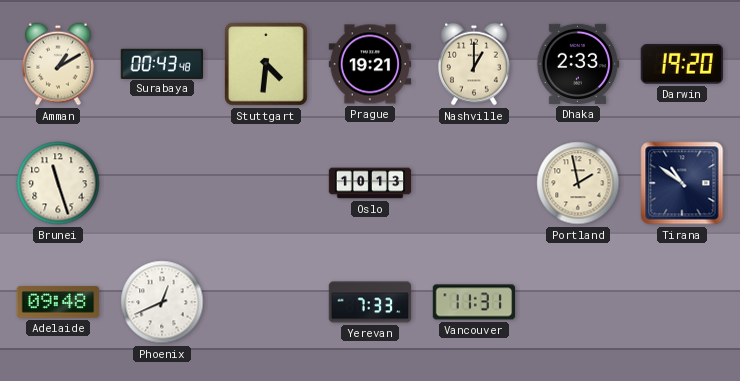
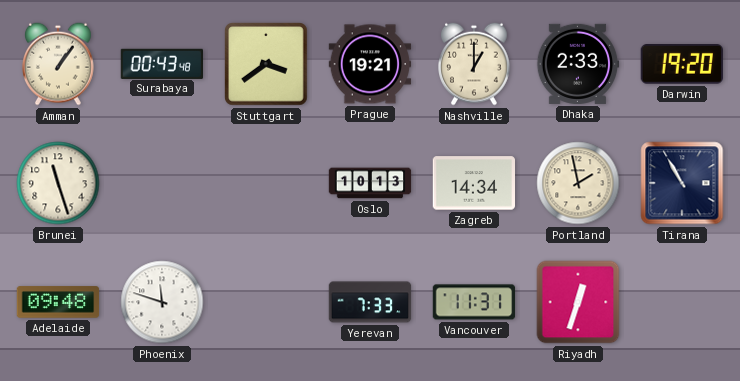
Amman: 1:10 -> 1:06 (59, 64)
Stuttgart: 4:31 -> 3:39 (266, 64)
Zagreb: none -> 14:34 (474, 183)
Tirana: 10:51 -> 10:55 (682, 183)
Phoenix: 12:41 -> 11:48 (162, 302)
Riyadh: none -> 12:33 (578, 302)
